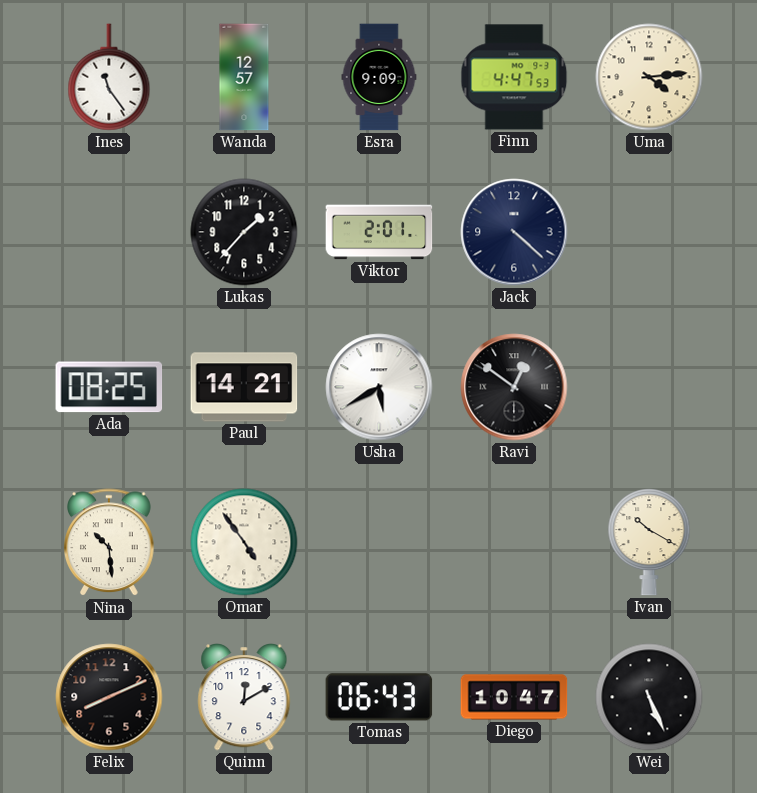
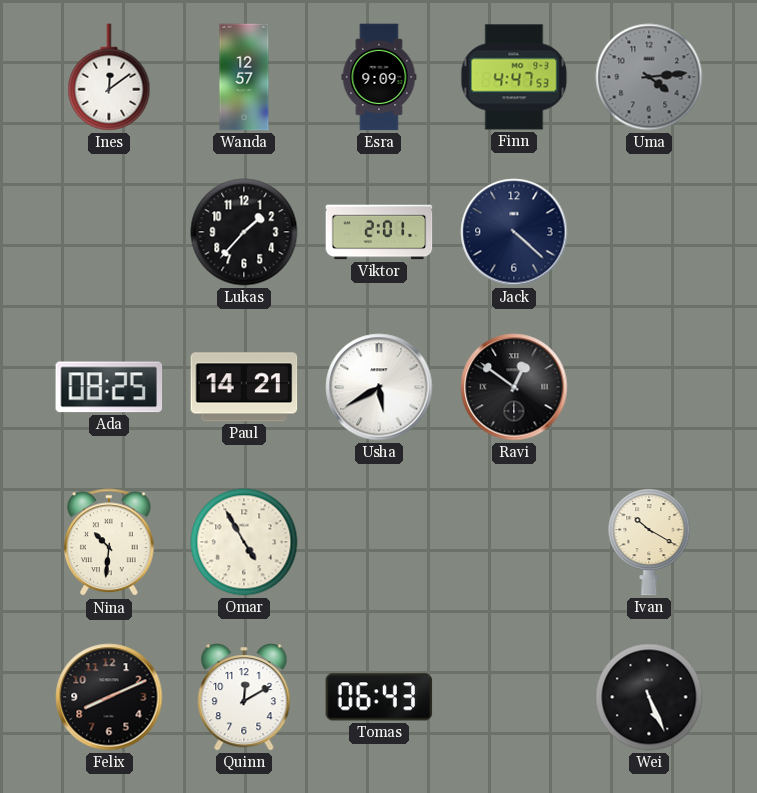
Ines: 11:24 -> 12:09 (109, 77)
Uma dial: cream -> grey (649, 77)
Nina: 10:29 -> 10:31 (110, 543)
Omar: 4:54 -> 4:55 (244, 542)
Diego: 10:47 -> none (514, 697)
